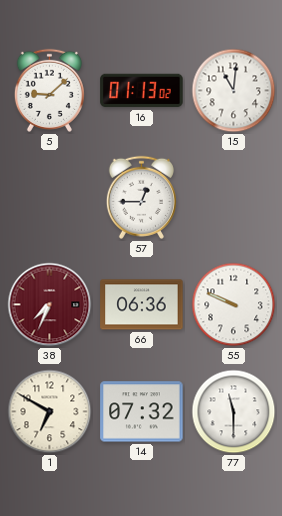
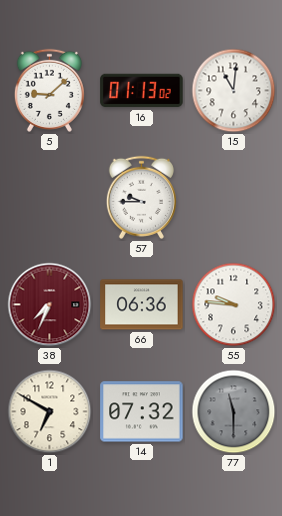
57: 12:45 -> 9:45 (141, 197)
55: 9:49 -> 9:46 (234, 305)
77 dial: white -> grey (234, 412)
